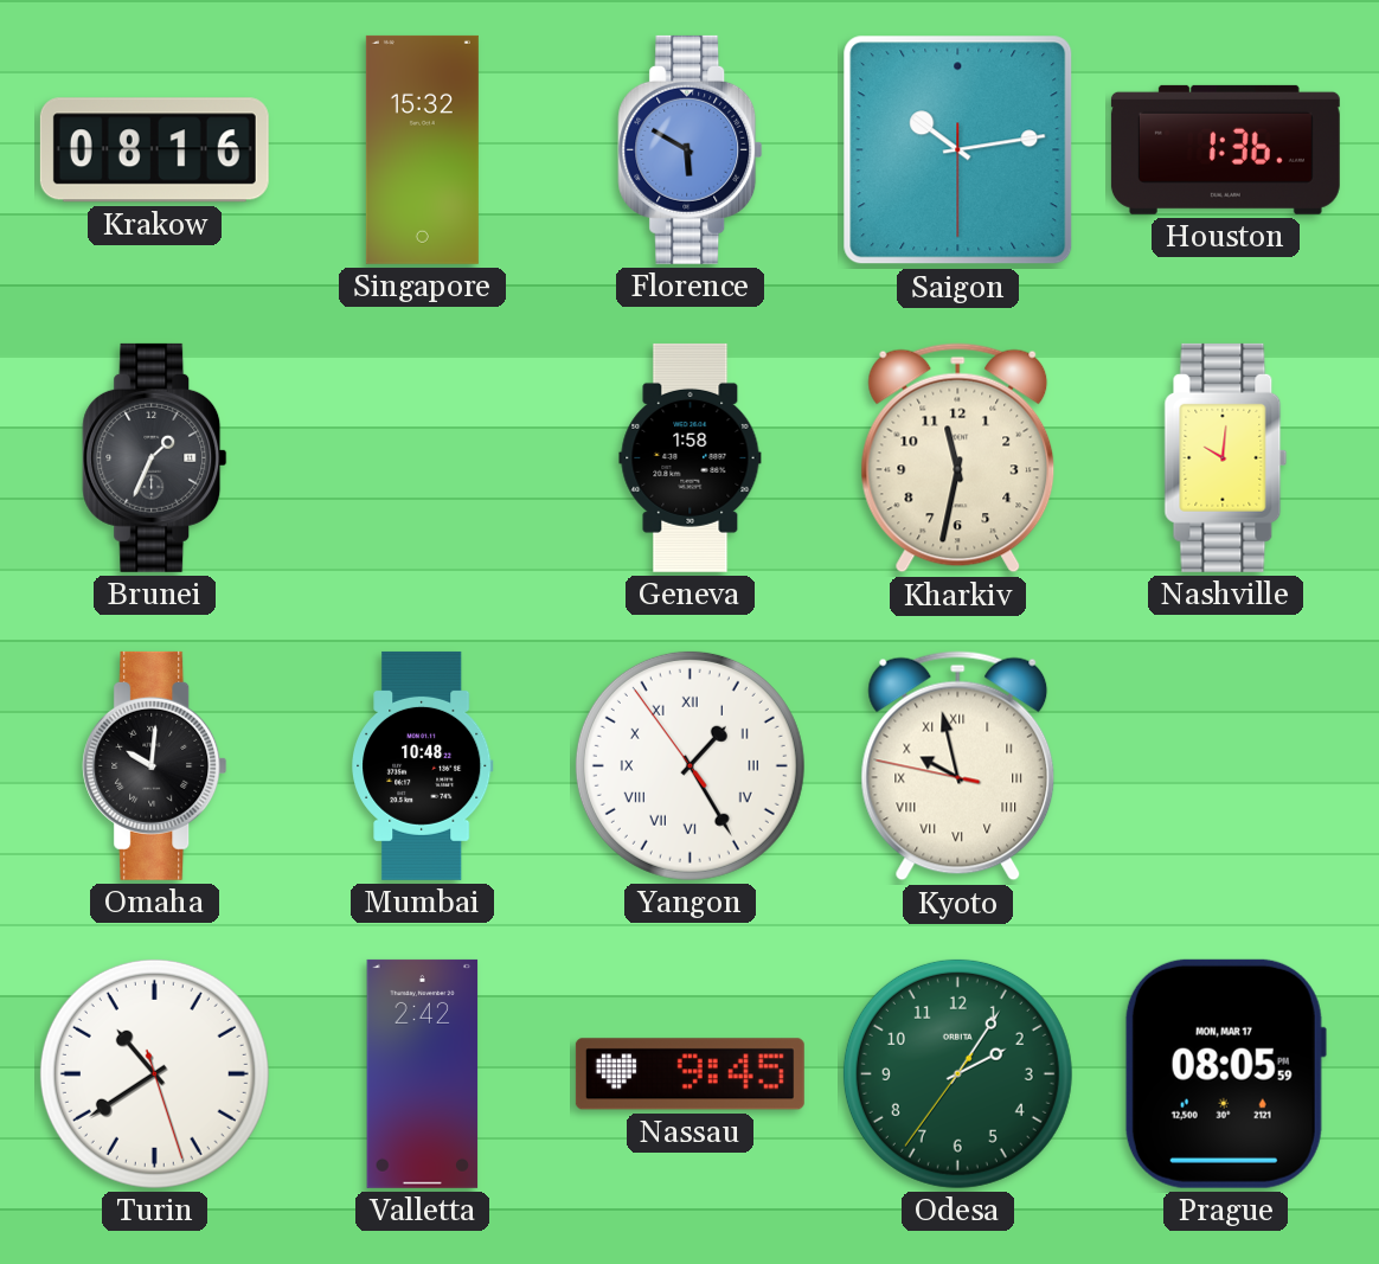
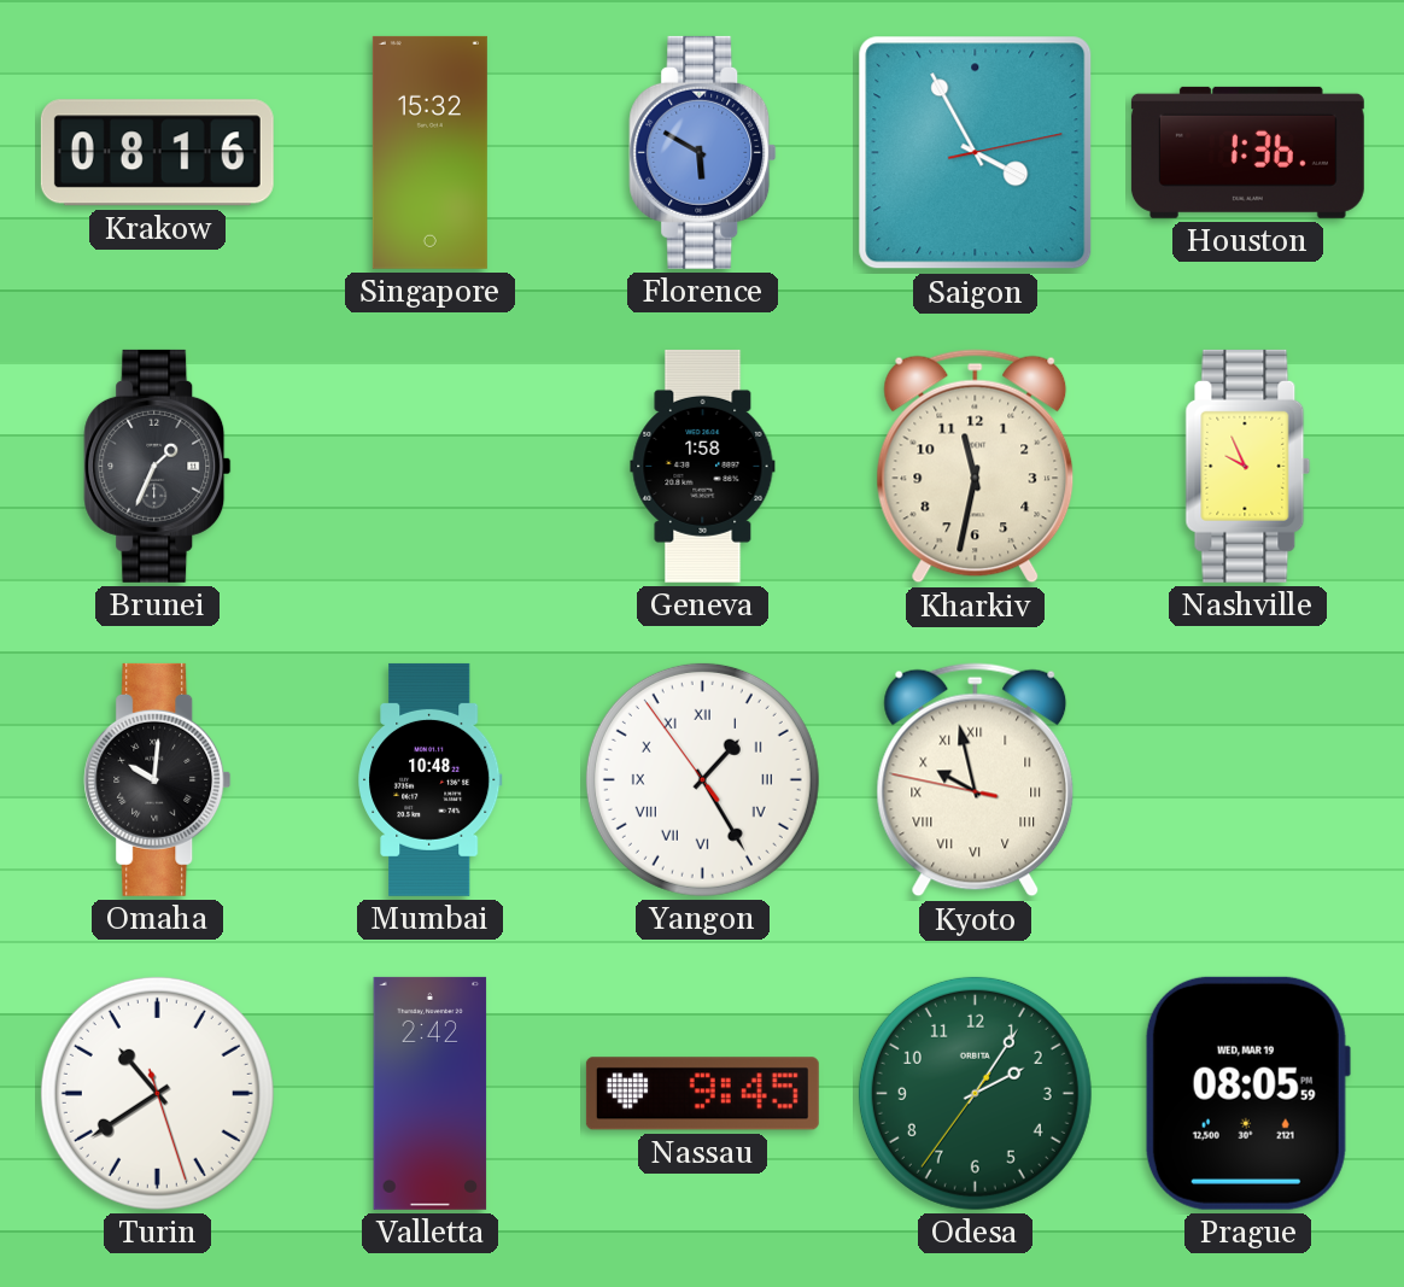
Saigon: 10:13 -> 3:55 (976, 153)
Nashville: 10:01 -> 9:56 (1248, 466)
Prague date: MON, MAR 17 -> WED, MAR 19 (1247, 1093)
